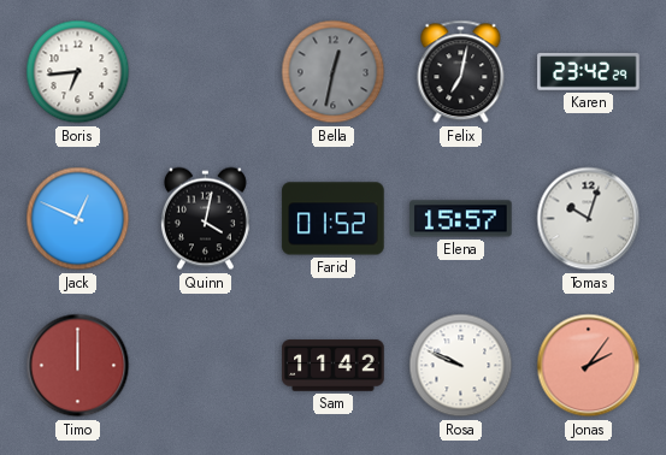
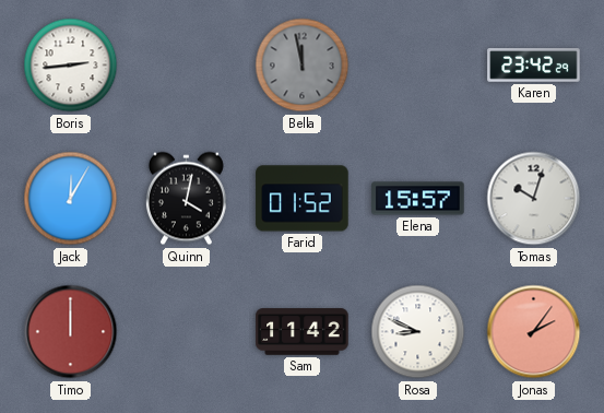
Boris: 6:44 -> 2:44 (71, 66)
Bella: 12:32 -> 11:58 (303, 66)
Felix: 7:02 -> none (461, 72)
Jack: 12:49 -> 12:05 (71, 199)
Rosa: 9:49 -> 8:49 (418, 332)
